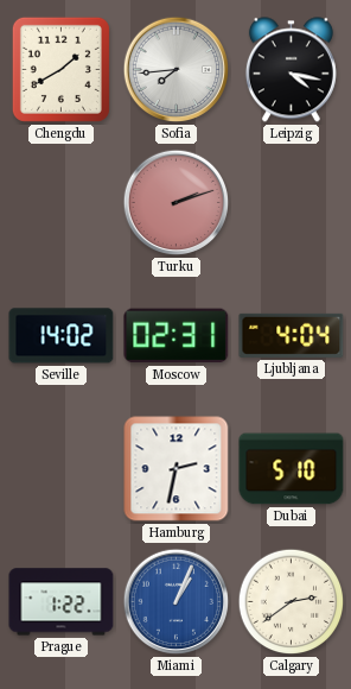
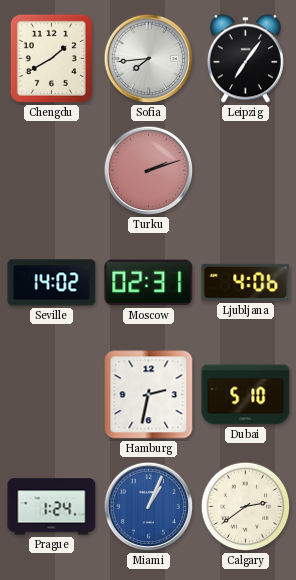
Leipzig: 4:17 -> 7:06 (245, 59)
Ljubljana: 4:04 -> 4:06 (246, 282)
Prague: 1:22 -> 1:24 (52, 507)
